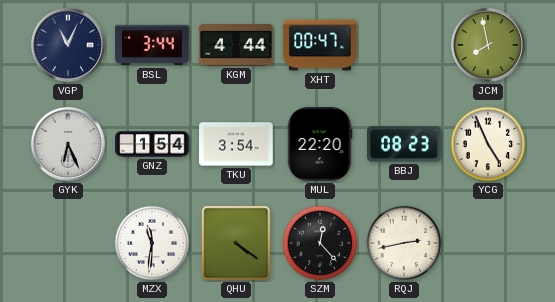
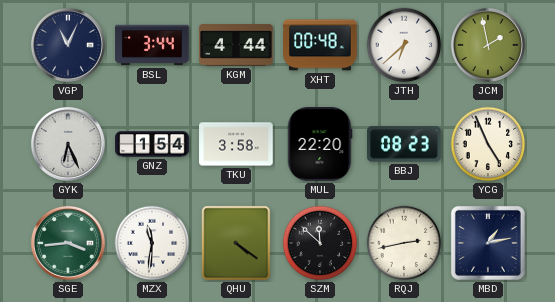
XHT: 00:47 -> 00:48 (320, 45)
JTH: none -> 6:38 (404, 45)
JCM: 7:58 -> 1:58 (488, 45)
TKU: 3:54 -> 3:58 (236, 144)
SGE: none -> 3:44 (68, 243)
SZM: 12:23 -> 11:52 (320, 243)
MBD: none -> 1:13 (488, 243)
